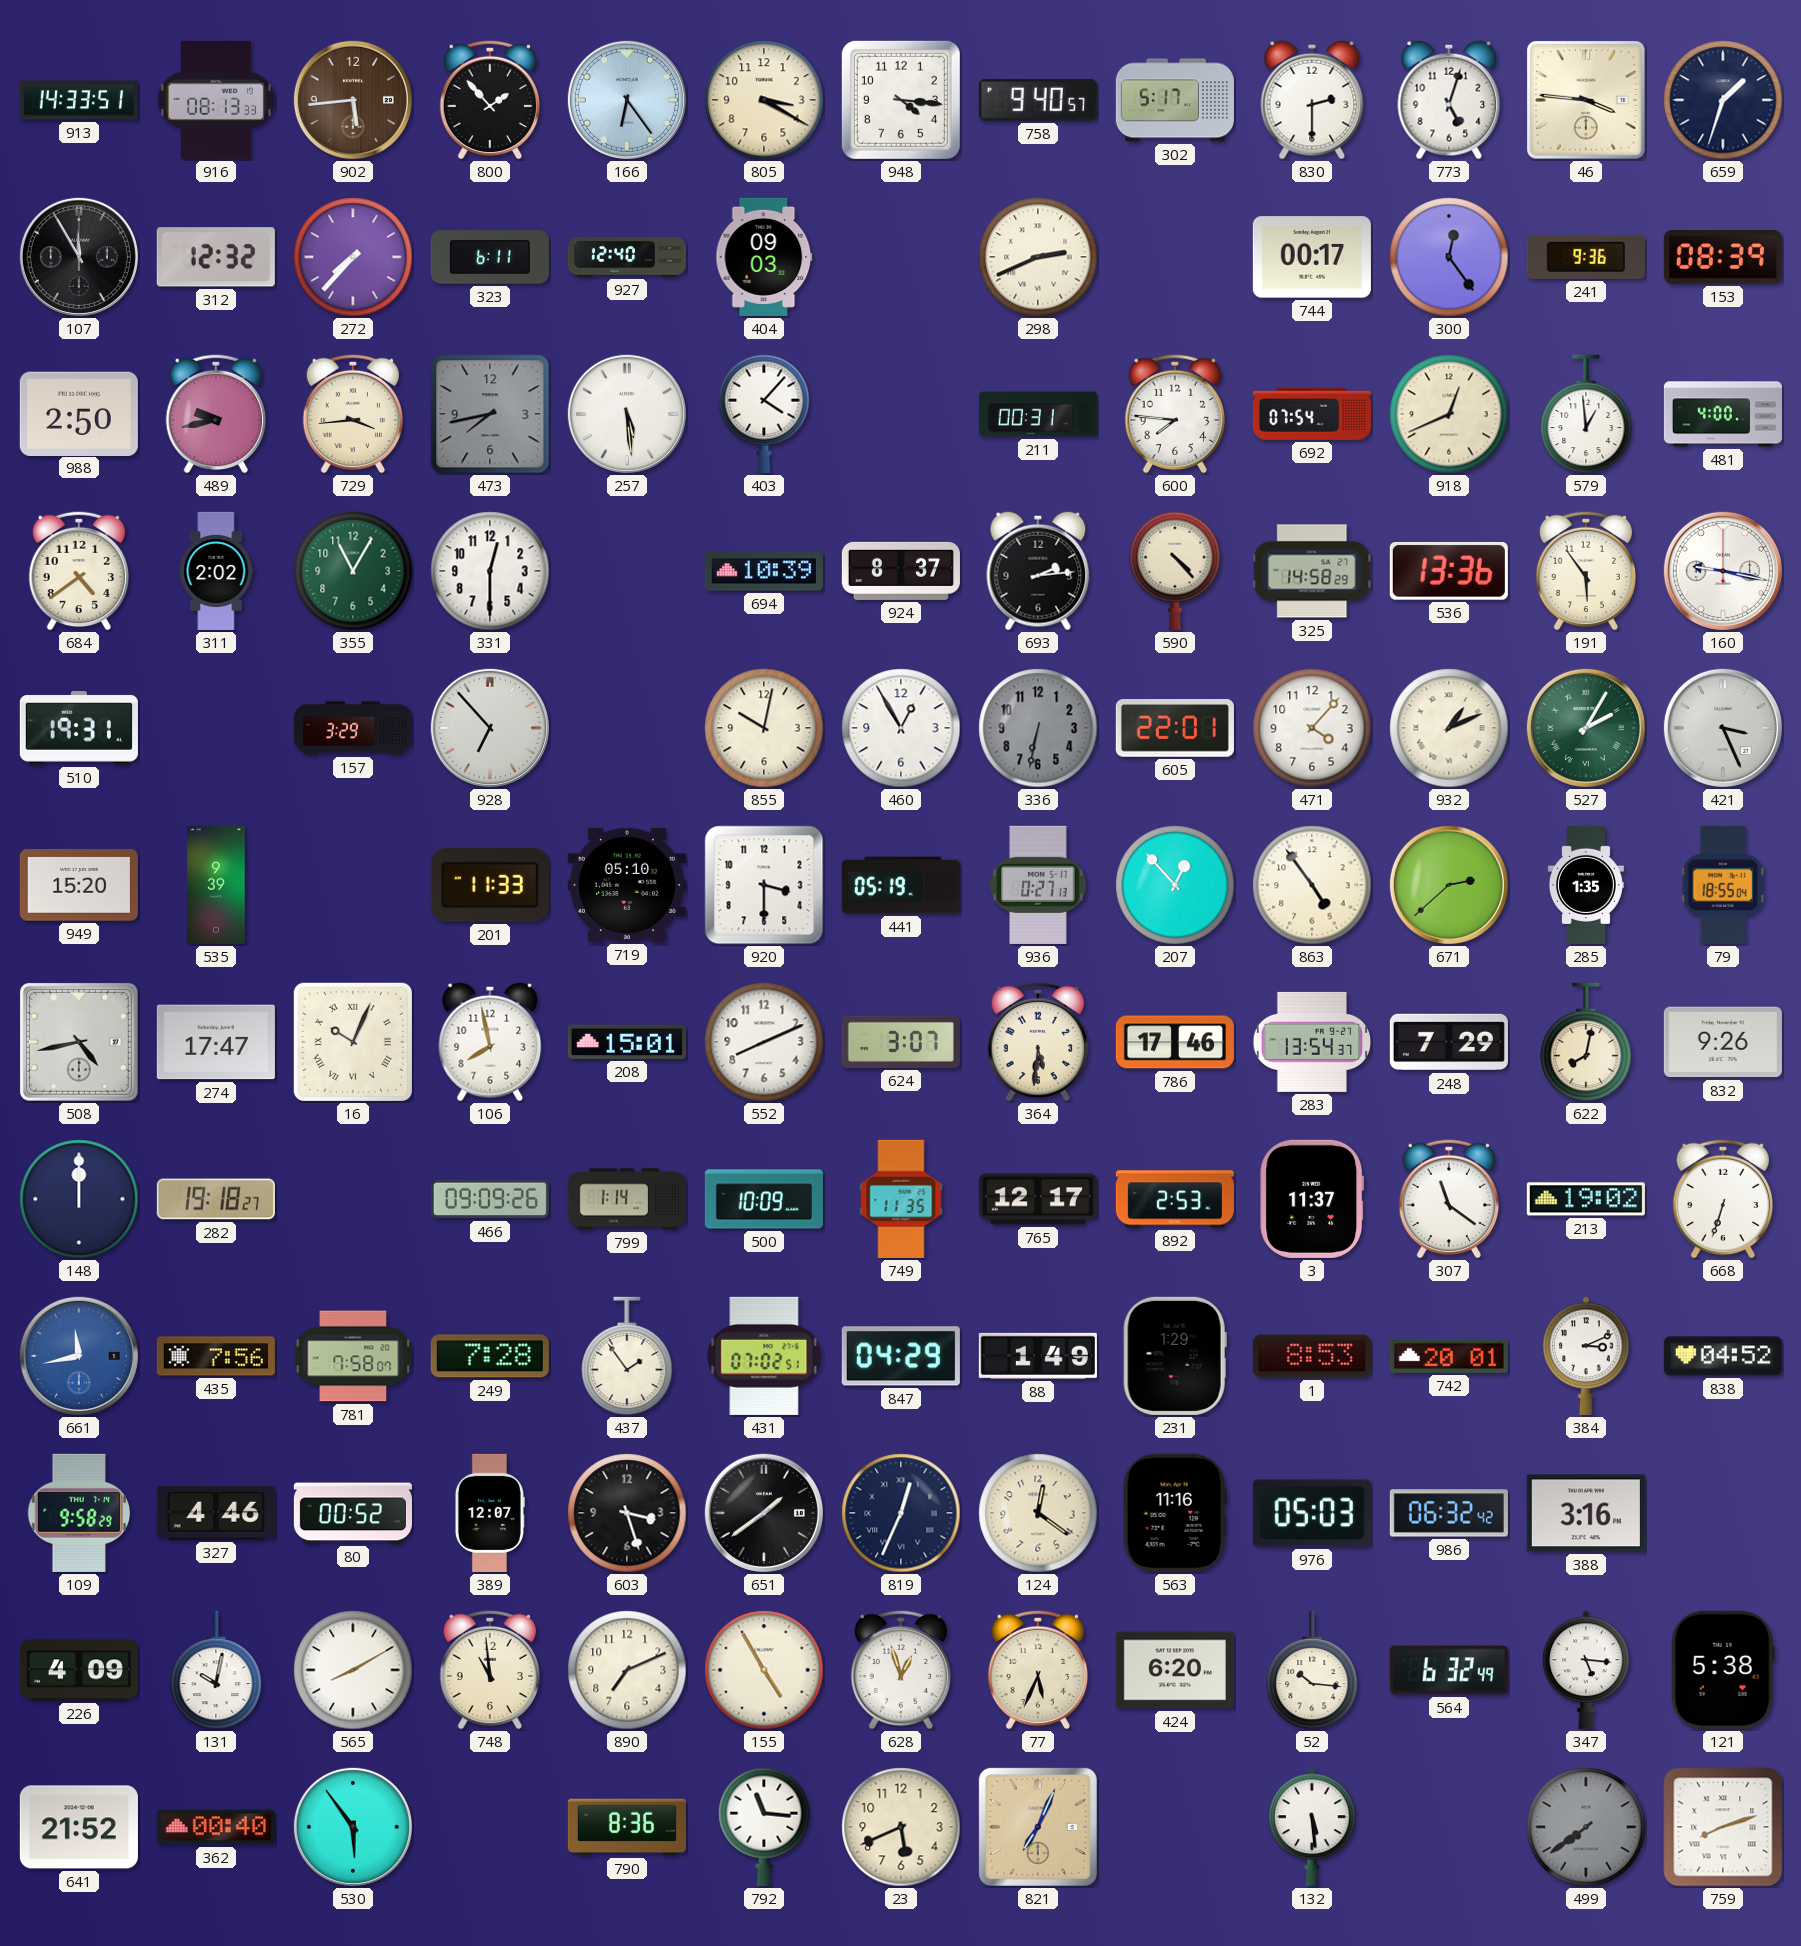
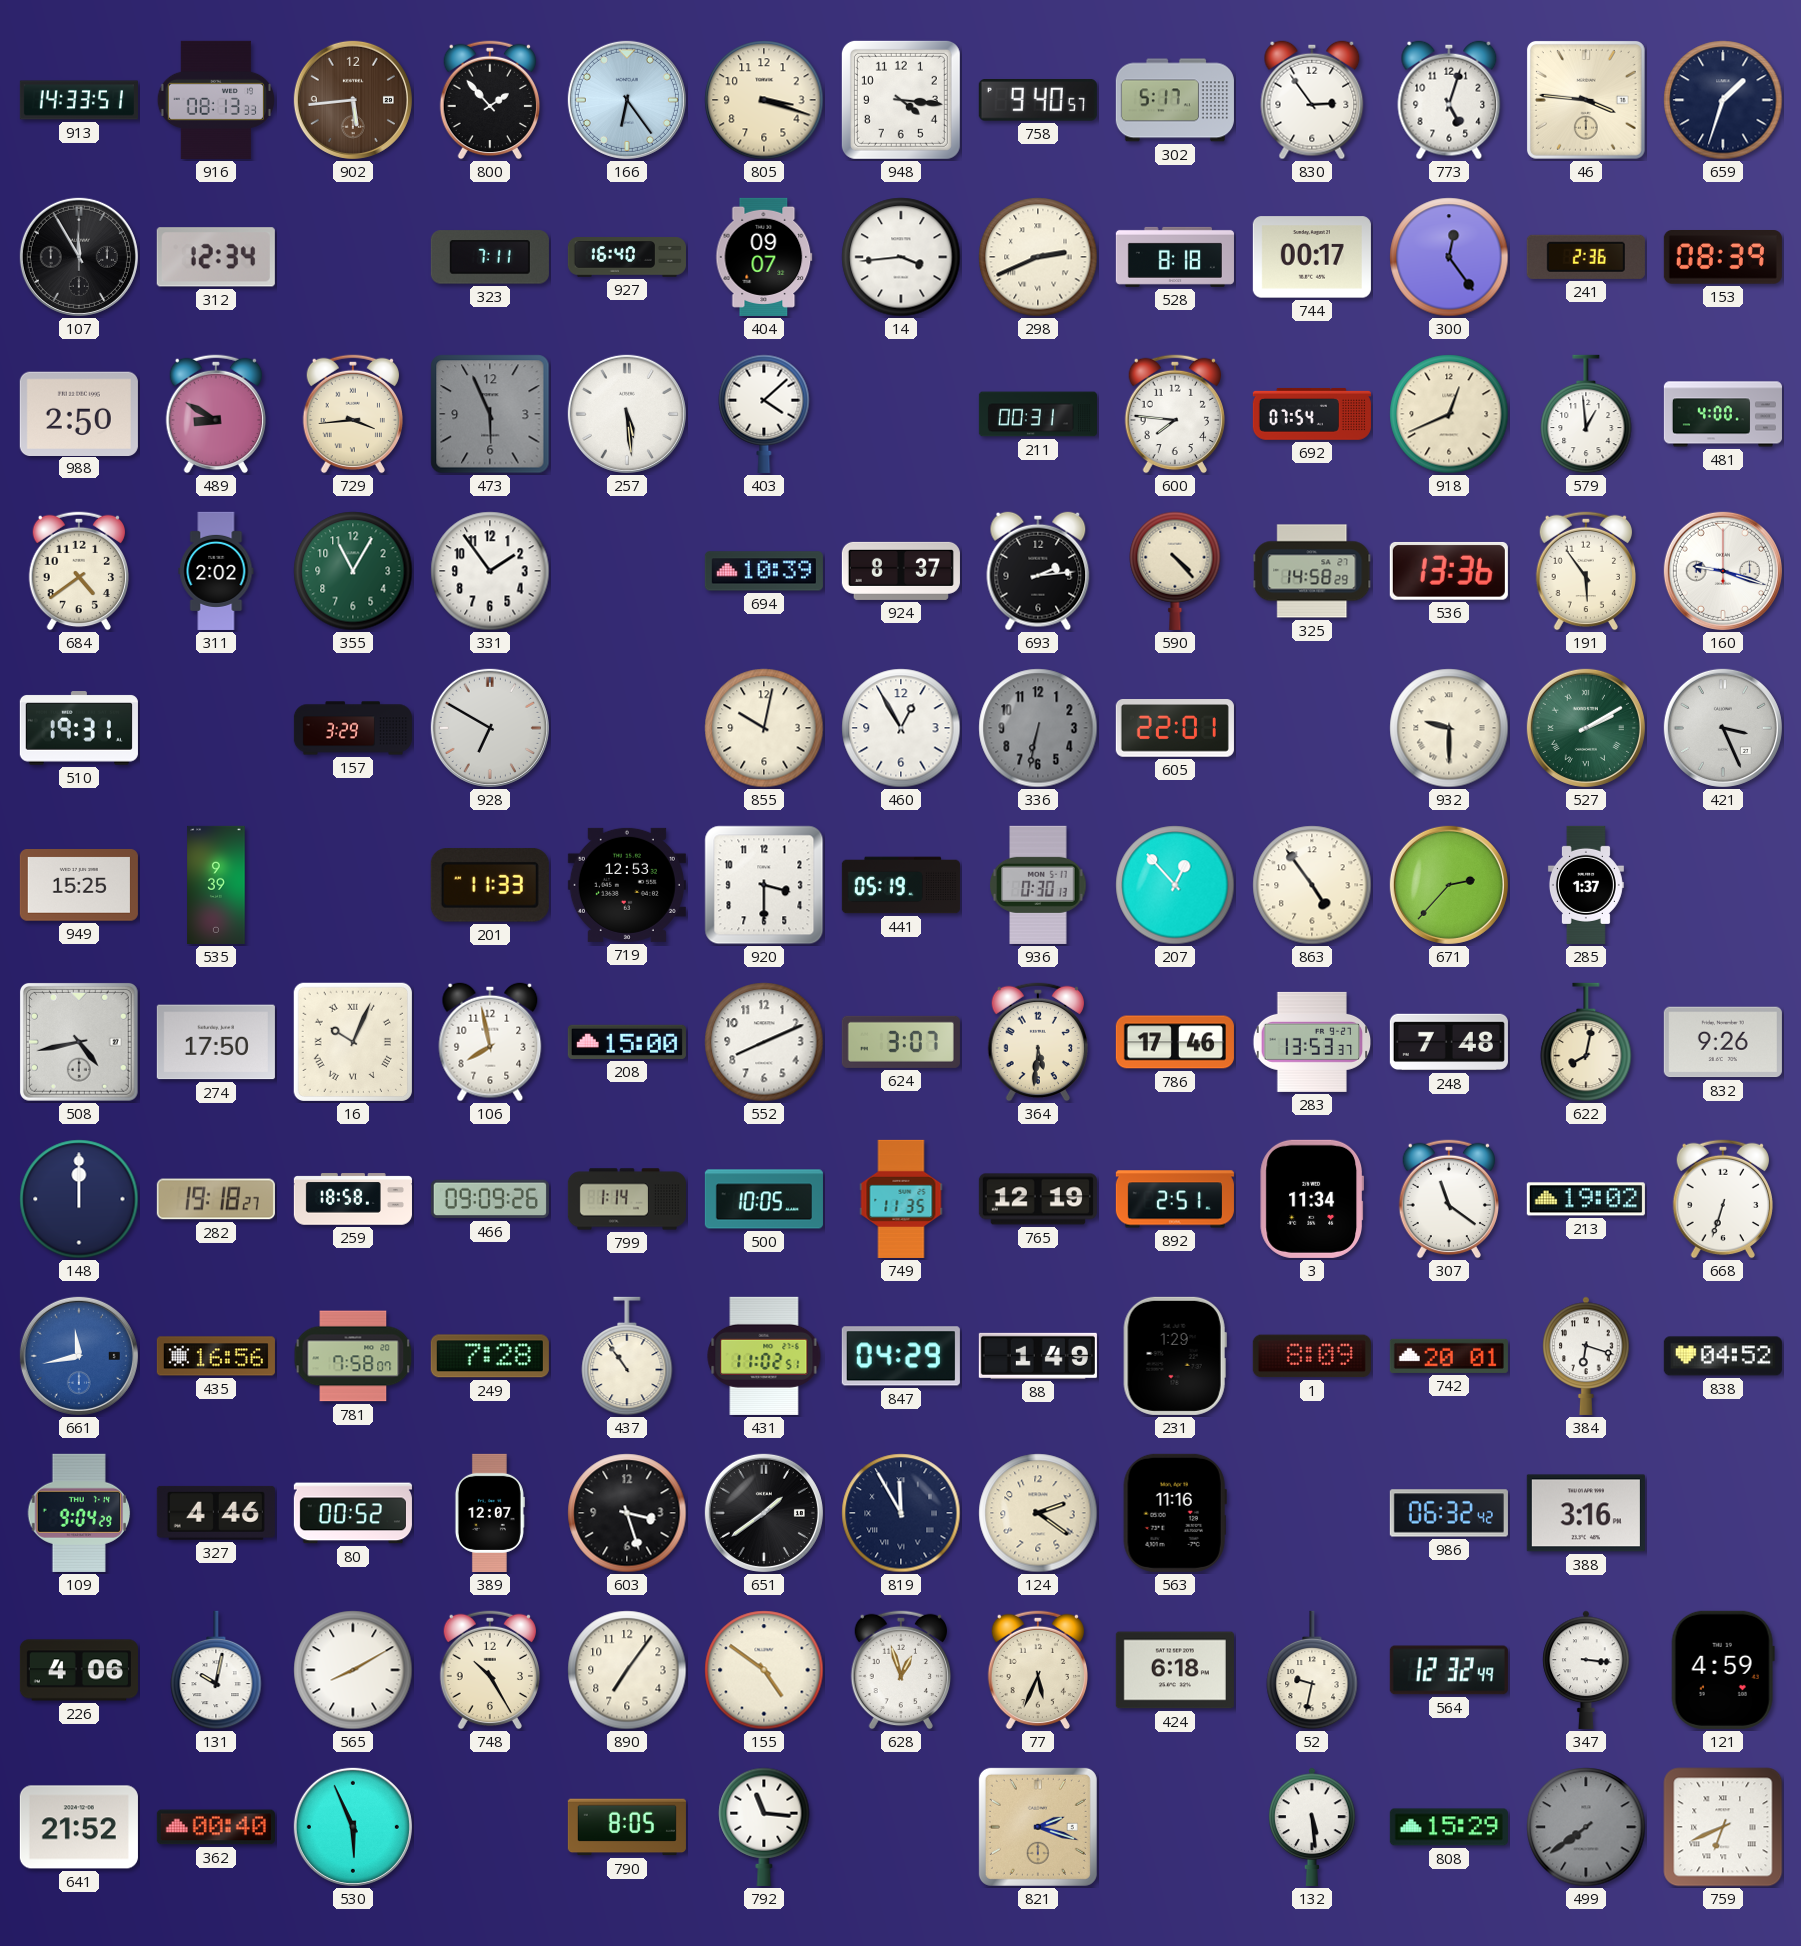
805: 3:20 -> 3:18 (764, 100)
830: 2:30 -> 2:54 (1312, 100)
312: 12:32 -> 12:34 (216, 257)
272: 7:37 -> none (353, 257)
323: 6:11 -> 7:11 (490, 257)
927: 12:40 -> 16:40 (627, 257)
404: 09:03 -> 09:07 (764, 257)
14: none -> 3:44 (901, 257)
528: none -> 8:18 (1175, 257)
241: 9:36 -> 2:36 (1586, 257)
489: 9:43 -> 8:50 (215, 414)
473: 7:43 -> 5:56 (490, 414)
403: 4:07 -> 4:08 (764, 414)
331: 12:30 -> 1:54 (490, 571)
160: 9:17 -> 9:18 (1723, 571)
928: 6:53 -> 6:50 (490, 728)
471: 4:07 -> none (1312, 728)
932: 1:11 -> 9:30 (1449, 728)
527: 2:05 -> 2:10 (1586, 728)
949: 15:20 -> 15:25 (79, 886)
719: 05:10 -> 12:53 (627, 885)
936: 0:27 -> 0:30 (1038, 885)
671: 2:38 -> 2:37 (1449, 885)
285: 1:35 -> 1:37 (1586, 885)
79: 18:55 -> none (1723, 885)
274: 17:47 -> 17:50 (216, 1042)
208: 15:01 -> 15:00 (627, 1042)
283: 13:54 -> 13:53 (1312, 1042)
248: 7:29 -> 7:48 (1449, 1042)
259: none -> 18:58 (353, 1199)
500: 10:09 -> 10:05 (764, 1199)
765: 12:17 -> 12:19 (1038, 1199)
892: 2:53 -> 2:51 (1175, 1199)
3: 11:37 -> 11:34 (1311, 1199)
435: 7:56 -> 16:56 (216, 1356)
437: 1:54 -> 10:54 (627, 1356)
431: 07:02 -> 11:02 (764, 1356)
1: 8:53 -> 8:09 (1312, 1356)
384: 3:11 -> 6:18 (1586, 1356)
109: 9:58 -> 9:04 (79, 1513)
819: 12:34 -> 11:55 (901, 1513)
124: 12:21 -> 2:21 (1038, 1513)
976: 05:03 -> none (1312, 1513)
226: 4:09 -> 4:06 (79, 1670)
748: 10:59 -> 10:25 (489, 1670)
890: 7:11 -> 7:06 (627, 1670)
155: 4:55 -> 4:51 (764, 1670)
424: 6:20 -> 6:18 (1175, 1670)
52: 10:16 -> 9:32 (1312, 1670)
564: 6:32 -> 12:32 (1449, 1670)
347: 5:16 -> 3:16 (1586, 1670)
121: 5:38 -> 4:59 (1723, 1670)
530: 5:54 -> 5:56 (353, 1827)
790: 8:36 -> 8:05 (627, 1827)
23: 5:41 -> none (901, 1827)
821: 7:04 -> 2:18 (1038, 1827)
808: none -> 15:29 (1449, 1827)
759: 8:12 -> 6:41 (1723, 1827)
